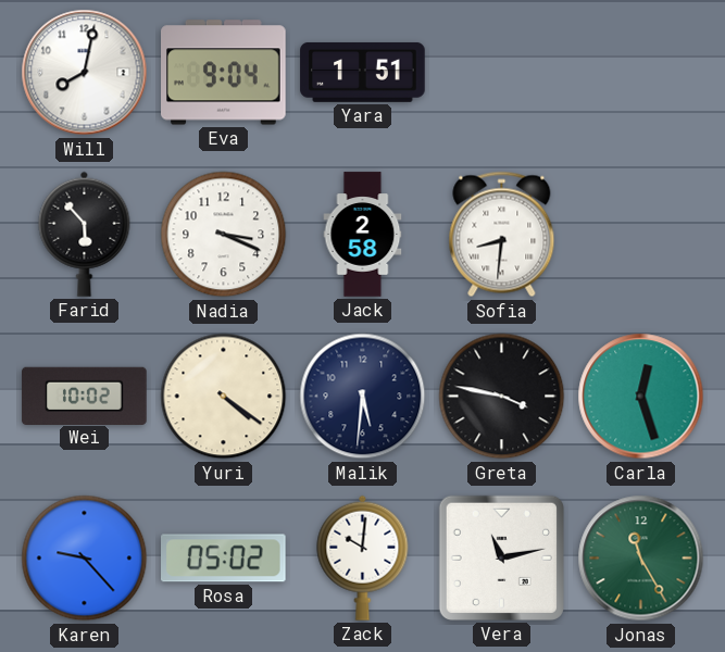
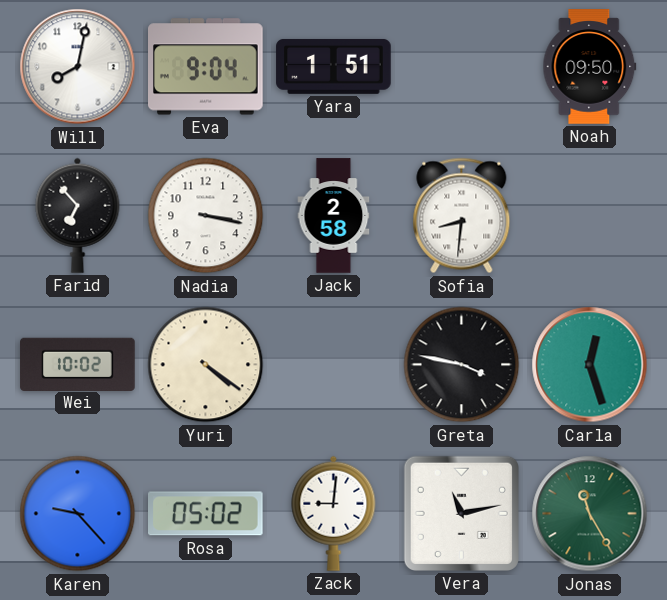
Noah: none -> 09:50 (590, 67)
Farid: 5:53 -> 6:53 (78, 215)
Nadia: 3:19 -> 3:17 (206, 216)
Malik: 5:31 -> none (363, 397)
Zack: 10:01 -> 9:01 (334, 513)
